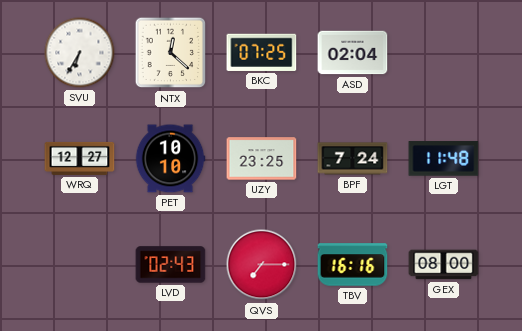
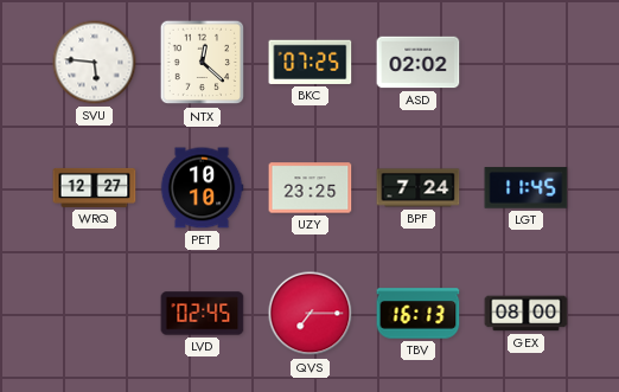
SVU: 6:35 -> 5:46 (95, 63)
ASD: 02:04 -> 02:02 (419, 63)
LGT: 11:48 -> 11:45 (527, 188)
LVD: 02:43 -> 02:45 (203, 314)
TBV: 16:16 -> 16:13 (419, 314)
